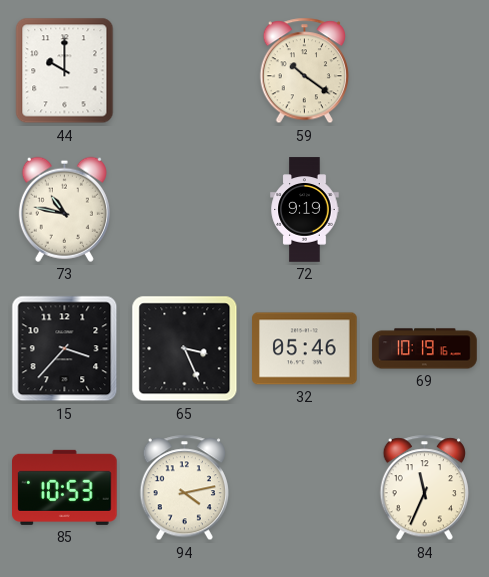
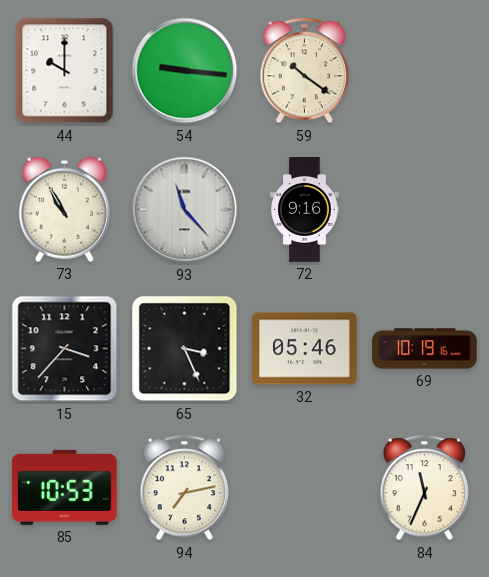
54: none -> 9:16 (185, 71)
73: 10:47 -> 10:55 (64, 209)
93: none -> 11:23 (185, 210)
72: 9:19 -> 9:16 (305, 210)
94: 4:13 -> 7:13 (184, 488)
